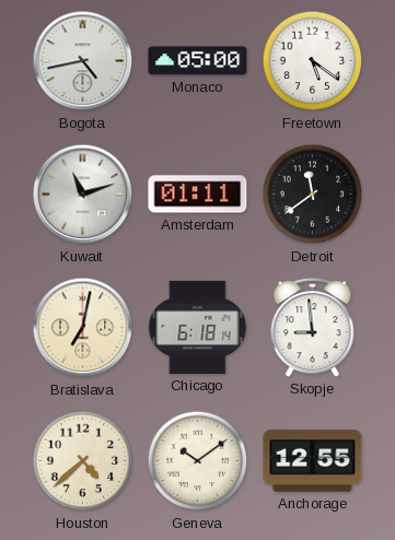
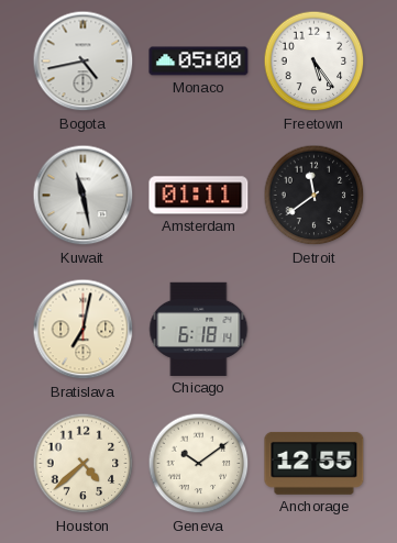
Freetown: 5:21 -> 5:24 (315, 62)
Kuwait: 11:12 -> 11:28 (84, 196)
Skopje: 8:59 -> none (313, 327)
